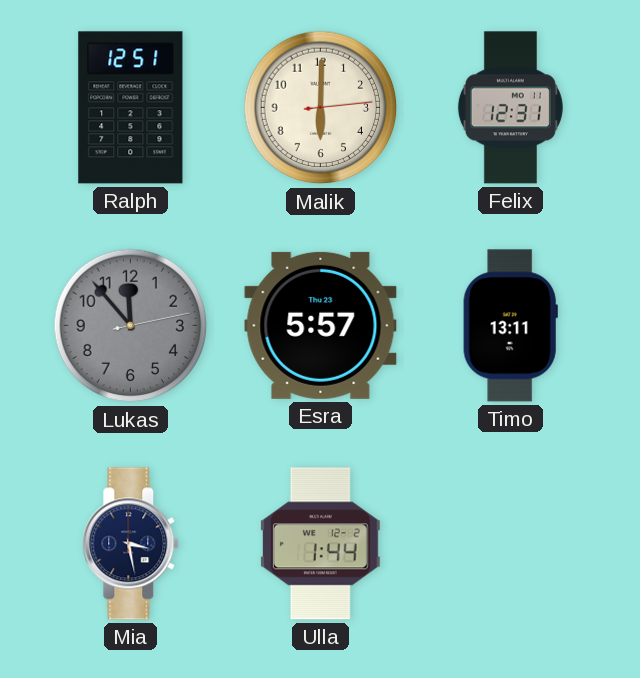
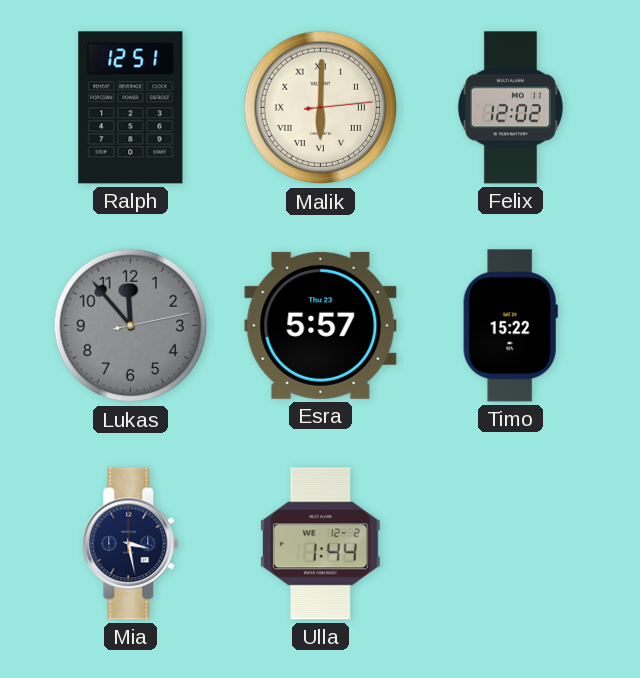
Malik numerals: Arabic -> Roman (321, 108)
Felix: 12:31 -> 12:02 (510, 108)
Timo: 13:11 -> 15:22 (510, 326)
